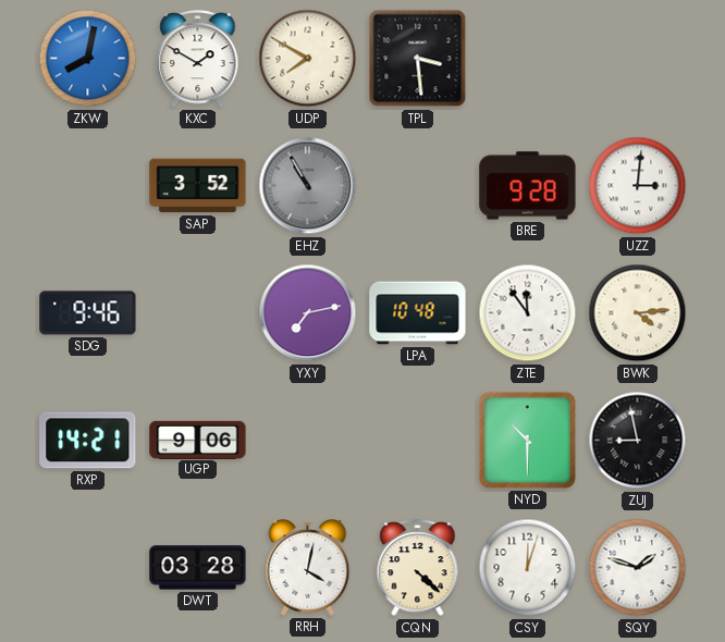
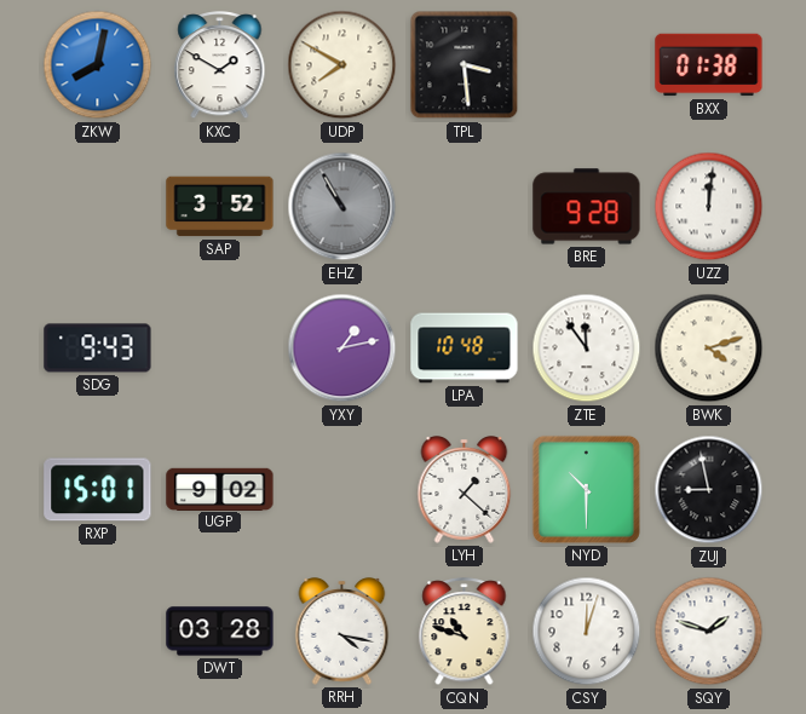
BXX: none -> 01:38 (709, 65)
UZZ: 3:01 -> 12:01 (709, 207)
SDG: 9:46 -> 9:43 (98, 349)
YXY: 7:13 -> 1:13 (342, 349)
BWK: 4:14 -> 4:12 (709, 349)
RXP: 14:21 -> 15:01 (98, 490)
UGP: 9:06 -> 9:02 (220, 489)
LYH: none -> 1:22 (465, 490)
RRH: 4:02 -> 4:17 (342, 632)
CQN: 4:22 -> 10:48 (465, 632)
